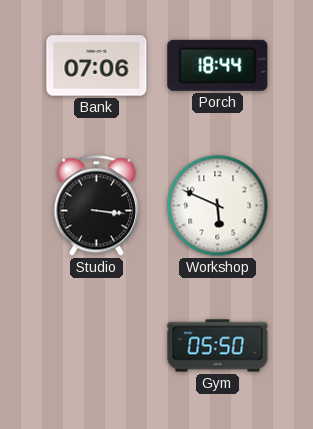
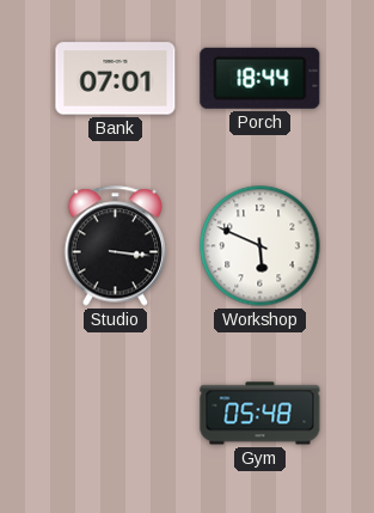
Bank: 07:06 -> 07:01 (116, 79)
Gym: 05:50 -> 05:48 (260, 414)
